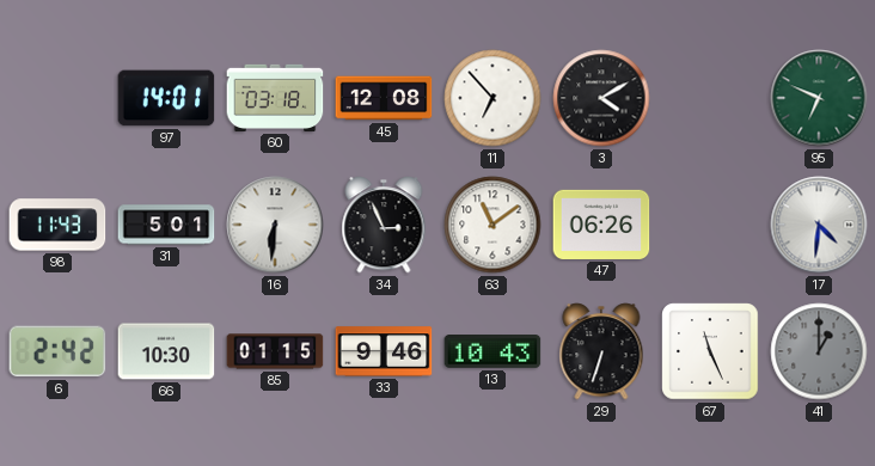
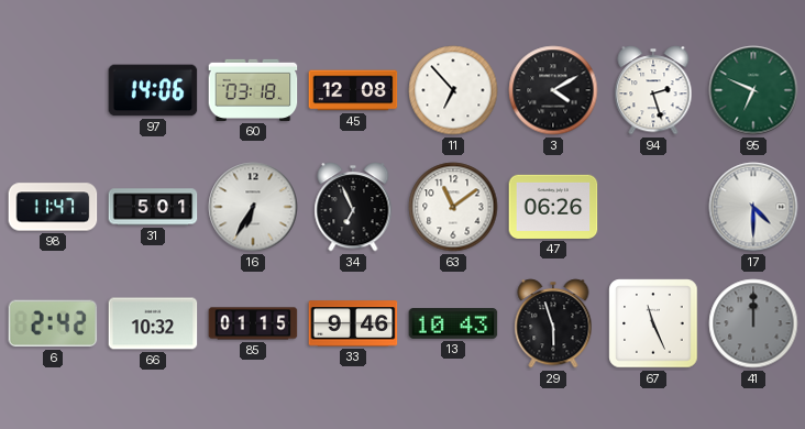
97: 14:01 -> 14:06 (153, 90)
94: none -> 2:27 (653, 90)
98: 11:43 -> 11:47 (53, 207)
16: 6:31 -> 6:35 (253, 207)
34: 2:56 -> 6:56 (353, 207)
17: 4:31 -> 4:30 (753, 207)
66: 10:30 -> 10:32 (153, 323)
29: 6:33 -> 5:57 (553, 323)
41: 1:00 -> 12:00 (753, 323)
